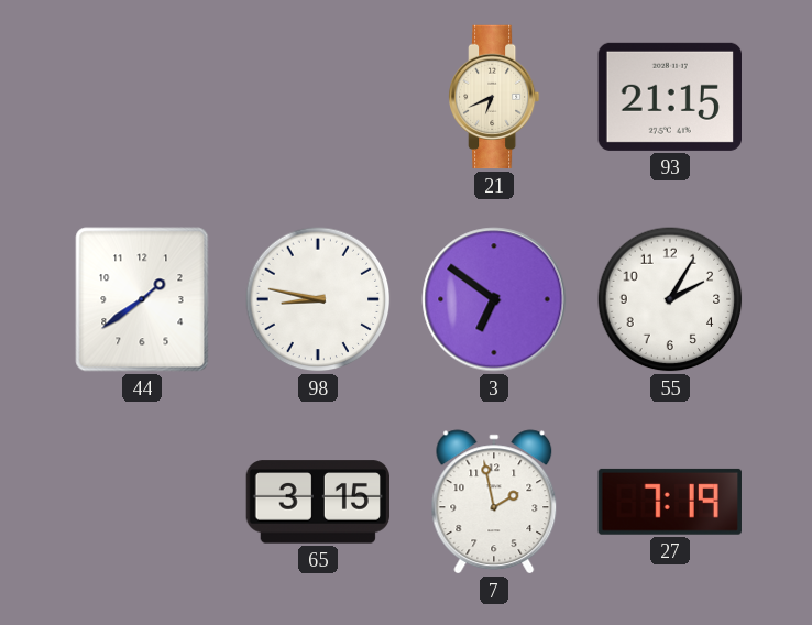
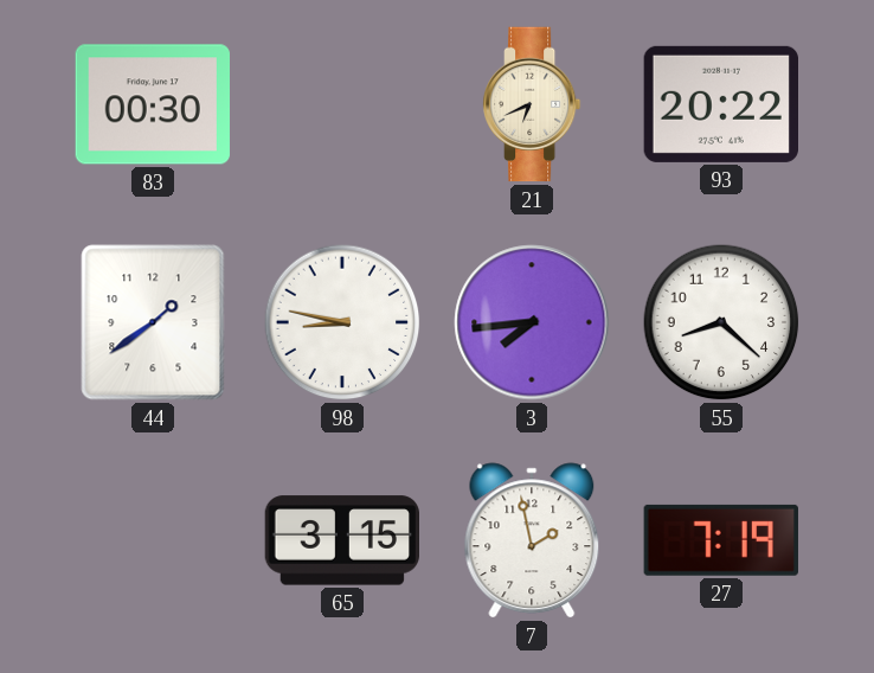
83: none -> 00:30 (152, 104)
93: 21:15 -> 20:22 (720, 104)
3: 6:51 -> 7:44 (532, 322)
55: 2:05 -> 8:22 (721, 322)
